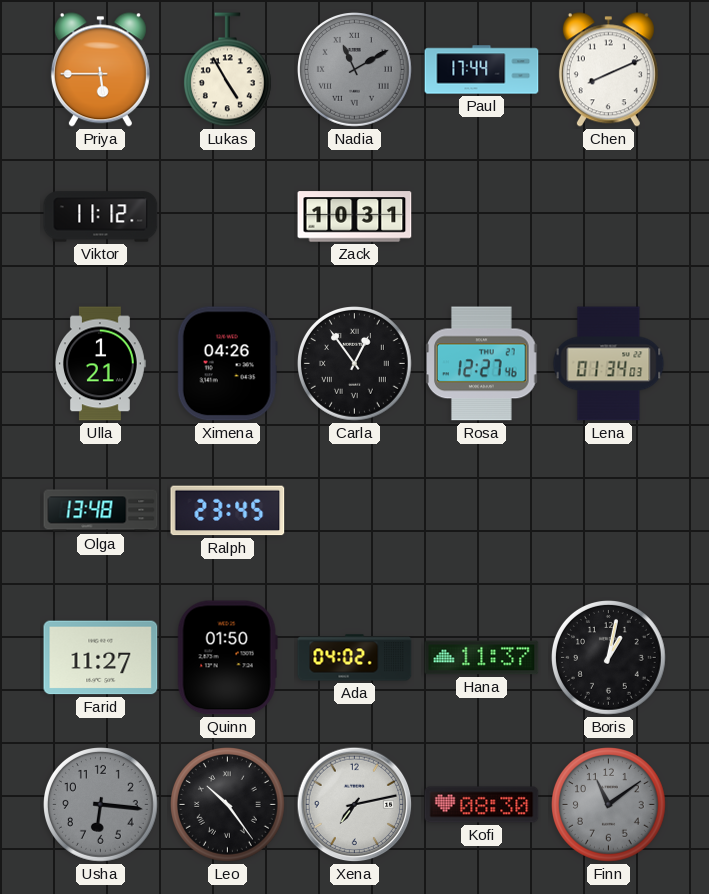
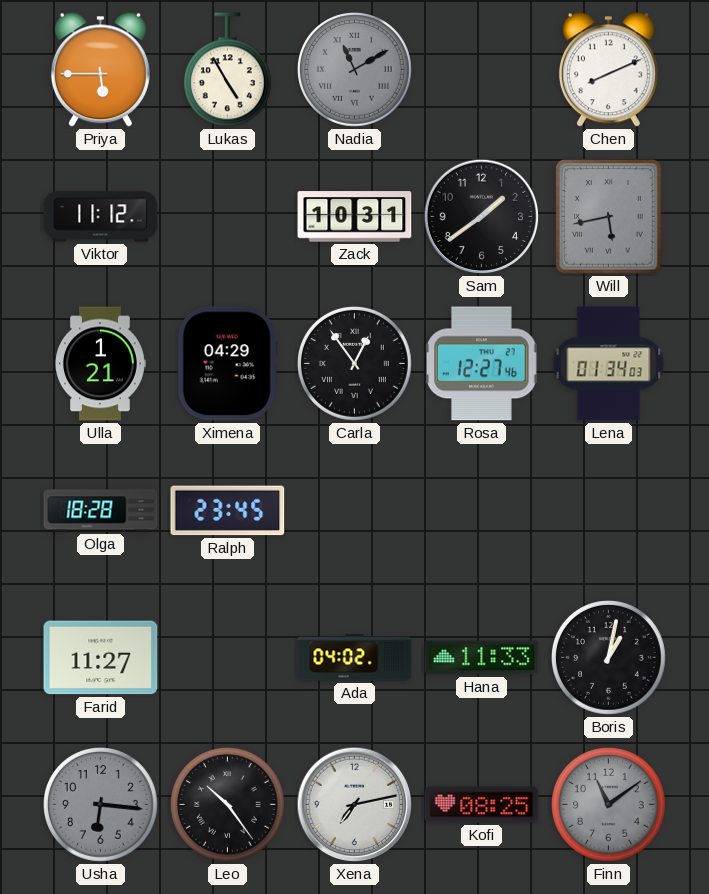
Paul: 17:44 -> none (482, 70)
Sam: none -> 1:39 (482, 217)
Will: none -> 5:43 (609, 217)
Ximena: 04:26 -> 04:29 (227, 364)
Olga: 13:48 -> 18:28 (101, 511)
Quinn: 01:50 -> none (227, 658)
Hana: 11:37 -> 11:33 (482, 658)
Kofi: 08:30 -> 08:25 (482, 805)
